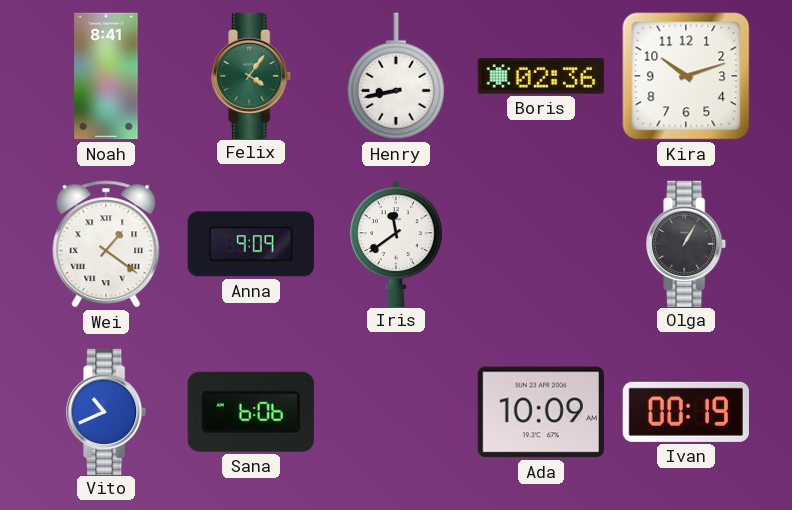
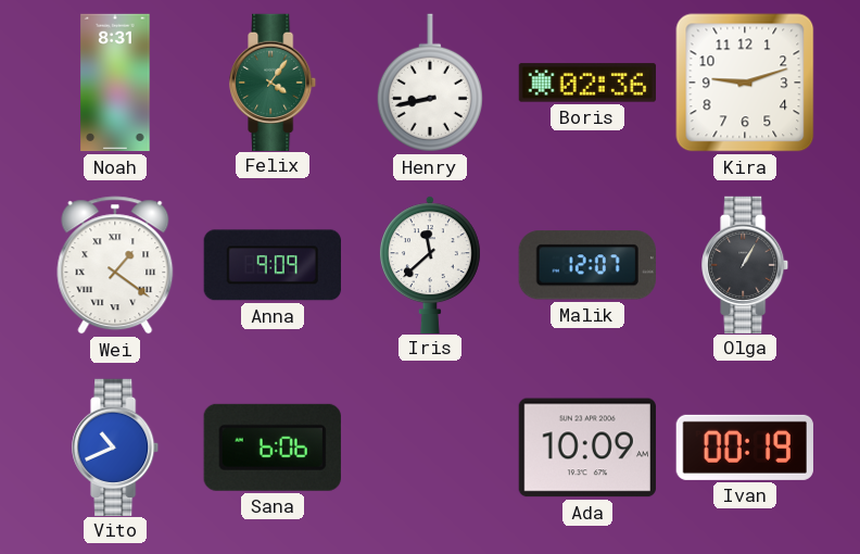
Noah: 8:41 -> 8:31 (115, 83)
Kira: 10:12 -> 9:12 (745, 83)
Iris: 11:39 -> 11:38 (430, 264)
Malik: none -> 12:07 (587, 265)
